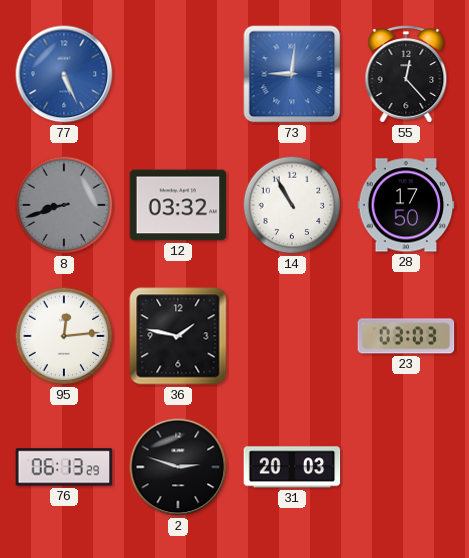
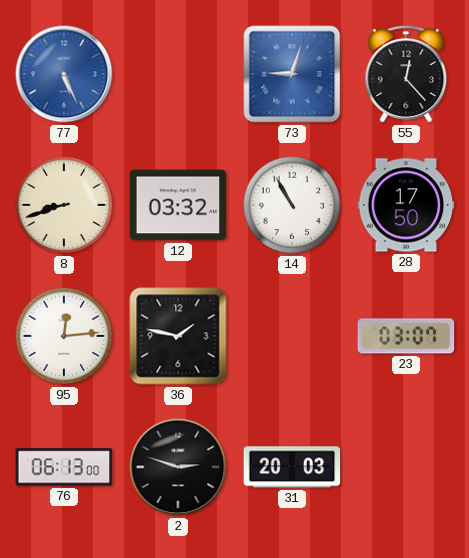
73: 9:01 -> 9:03 (292, 74)
8 dial: grey -> cream (64, 205)
23: 03:03 -> 03:07 (406, 336)
76: 06:13:29 -> 06:13:00 (64, 467)
